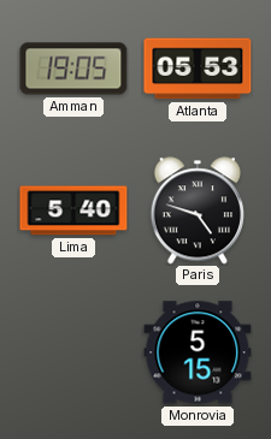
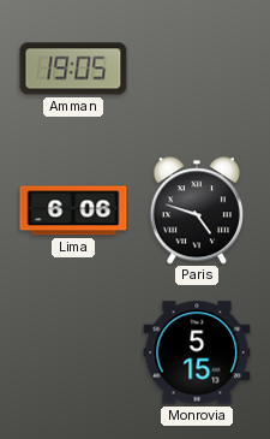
Atlanta: 05:53 -> none (198, 69)
Lima: 5:40 -> 6:06 (73, 210)
